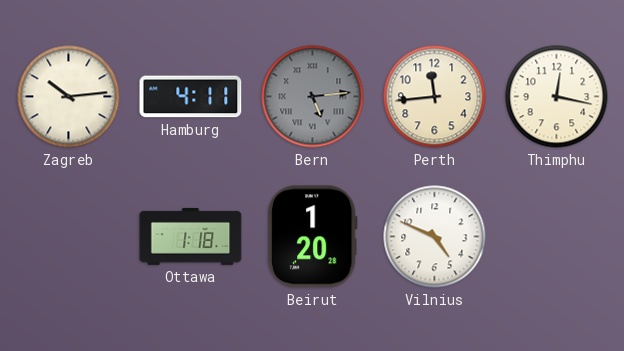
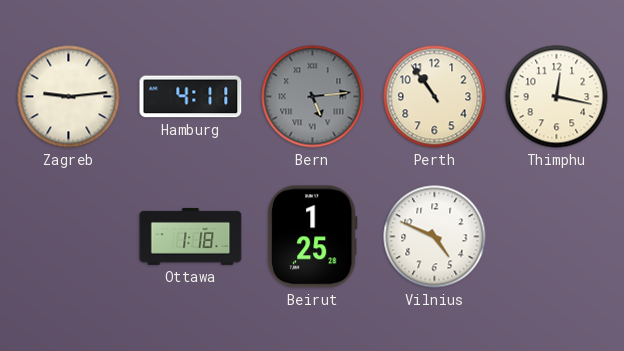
Zagreb: 10:14 -> 9:14 (69, 97)
Perth: 11:44 -> 10:54 (435, 97)
Beirut: 1:20 -> 1:25 (312, 237)
